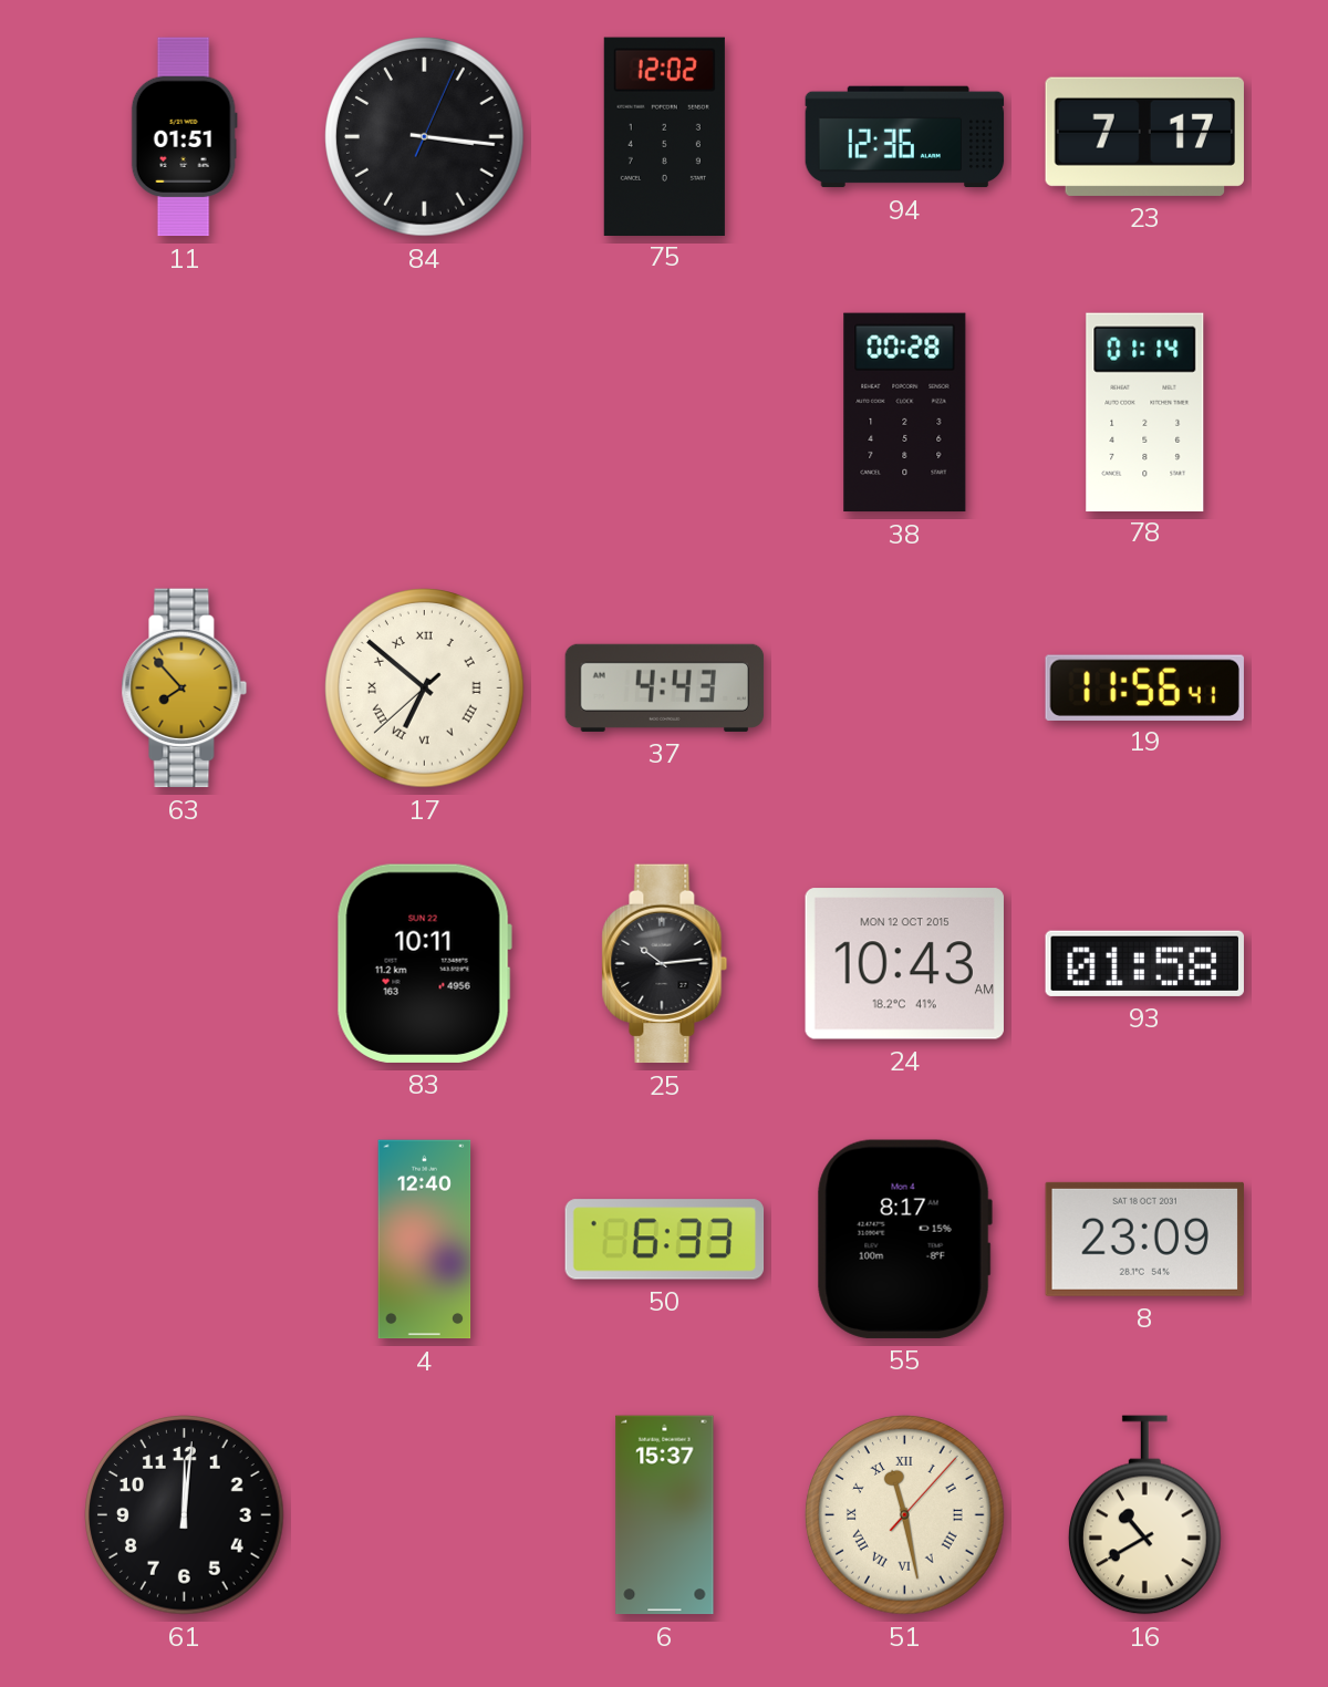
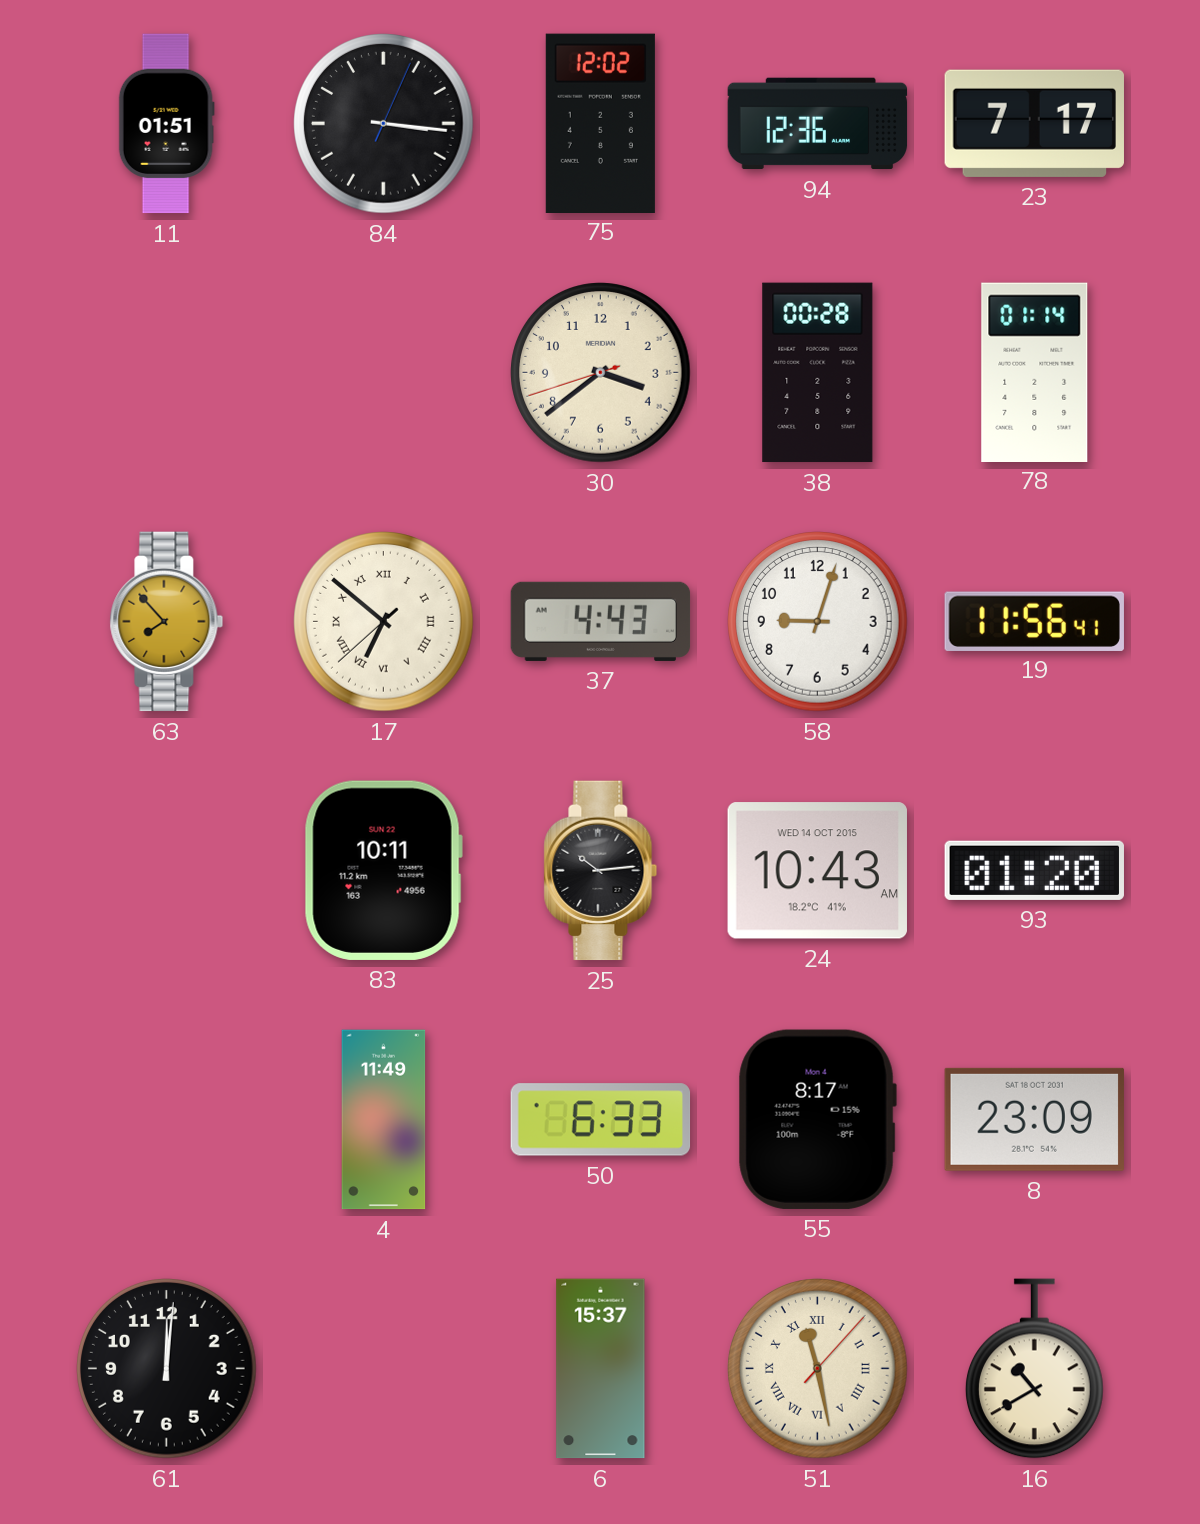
30: none -> 3:38 (601, 373)
58: none -> 9:03 (818, 622)
24 date: MON 12 OCT 2015 -> WED 14 OCT 2015 (817, 871)
93: 01:58 -> 01:20 (1034, 870)
4: 12:40 -> 11:49 (384, 1120)
